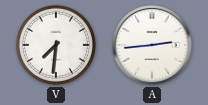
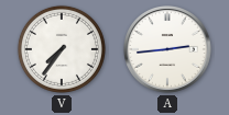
V: 7:31 -> 7:36 (62, 49)
